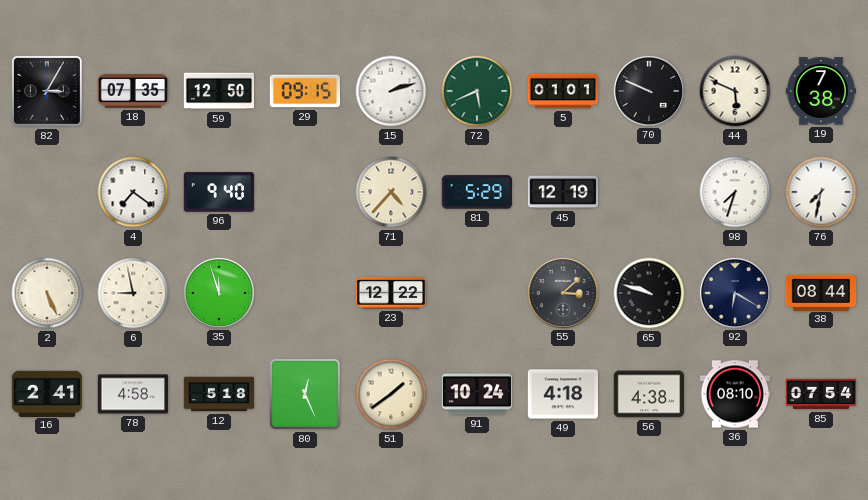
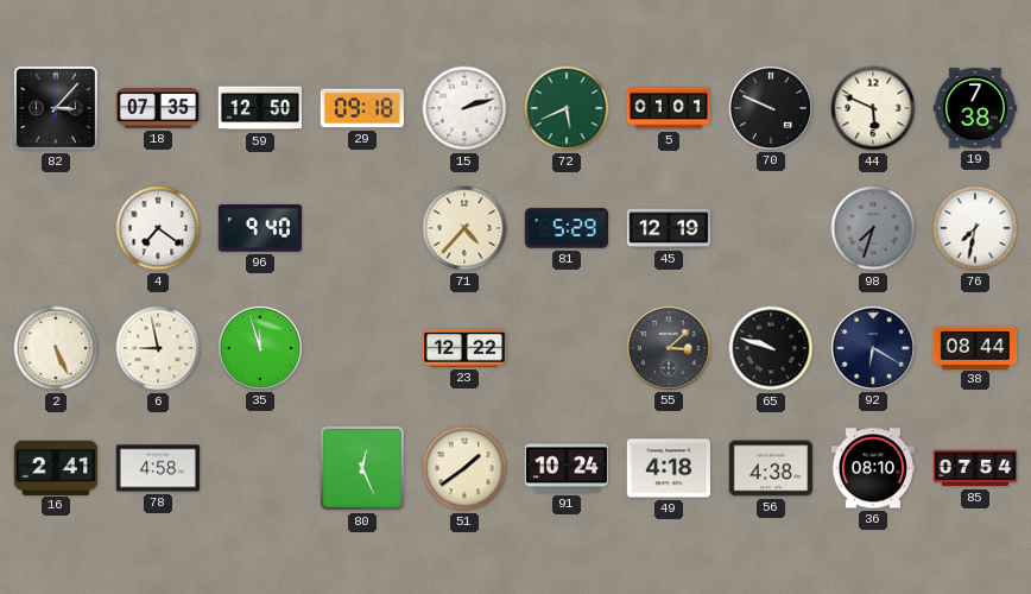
82: 3:05 -> 3:07 (56, 108)
29: 09:15 -> 09:18 (362, 108)
98 dial: white -> grey (873, 228)
12: 5:18 -> none (219, 394)
